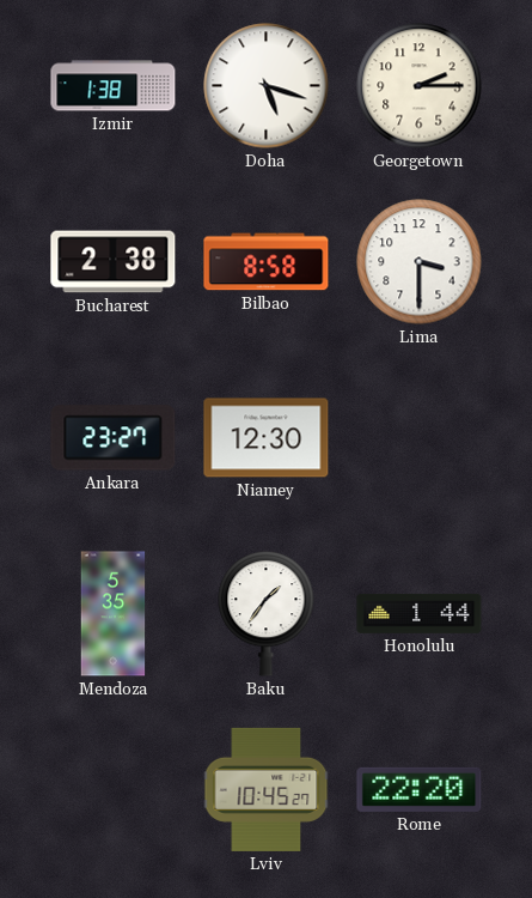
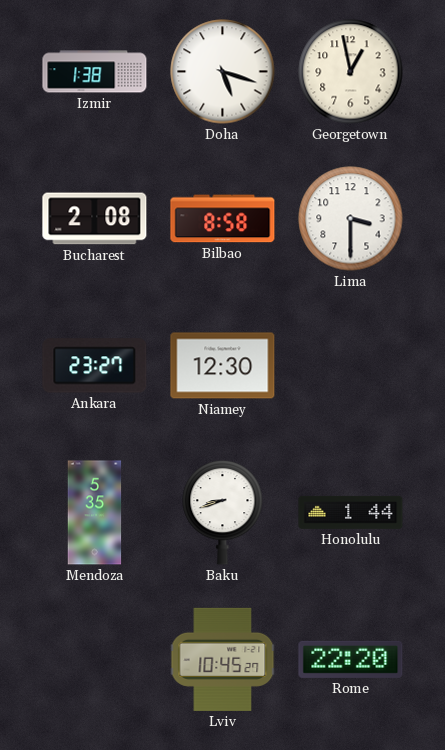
Georgetown: 2:15 -> 12:58 (351, 72)
Bucharest: 2:38 -> 2:08 (95, 219)
Baku: 1:36 -> 8:42 (223, 512)
